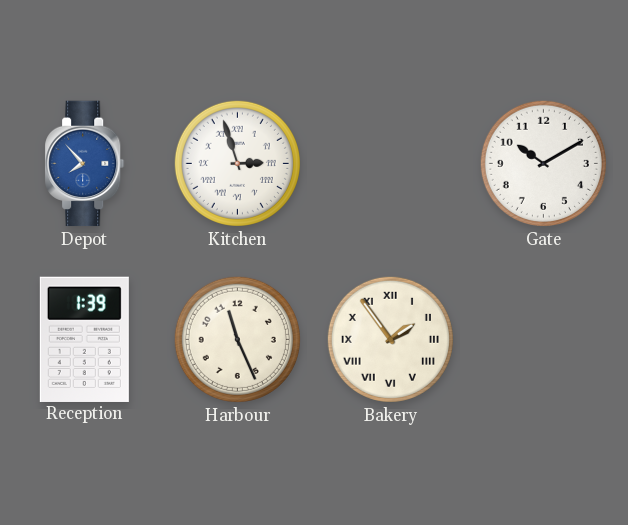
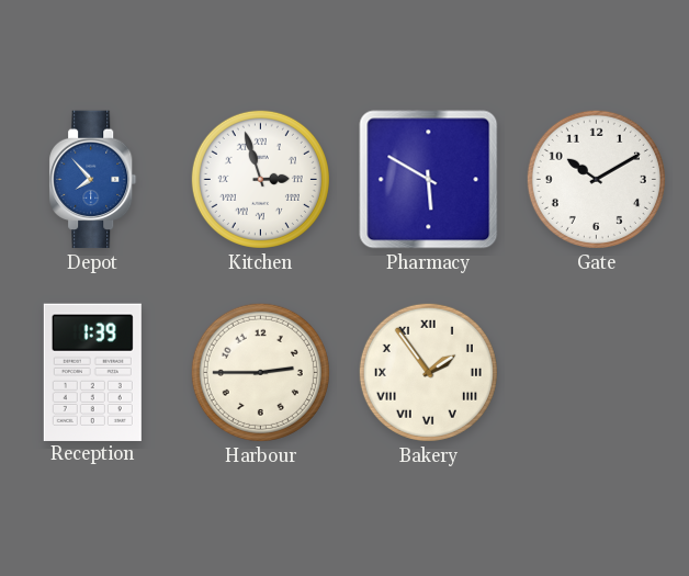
Pharmacy: none -> 5:50 (429, 180)
Harbour: 11:26 -> 2:45 (260, 372)
